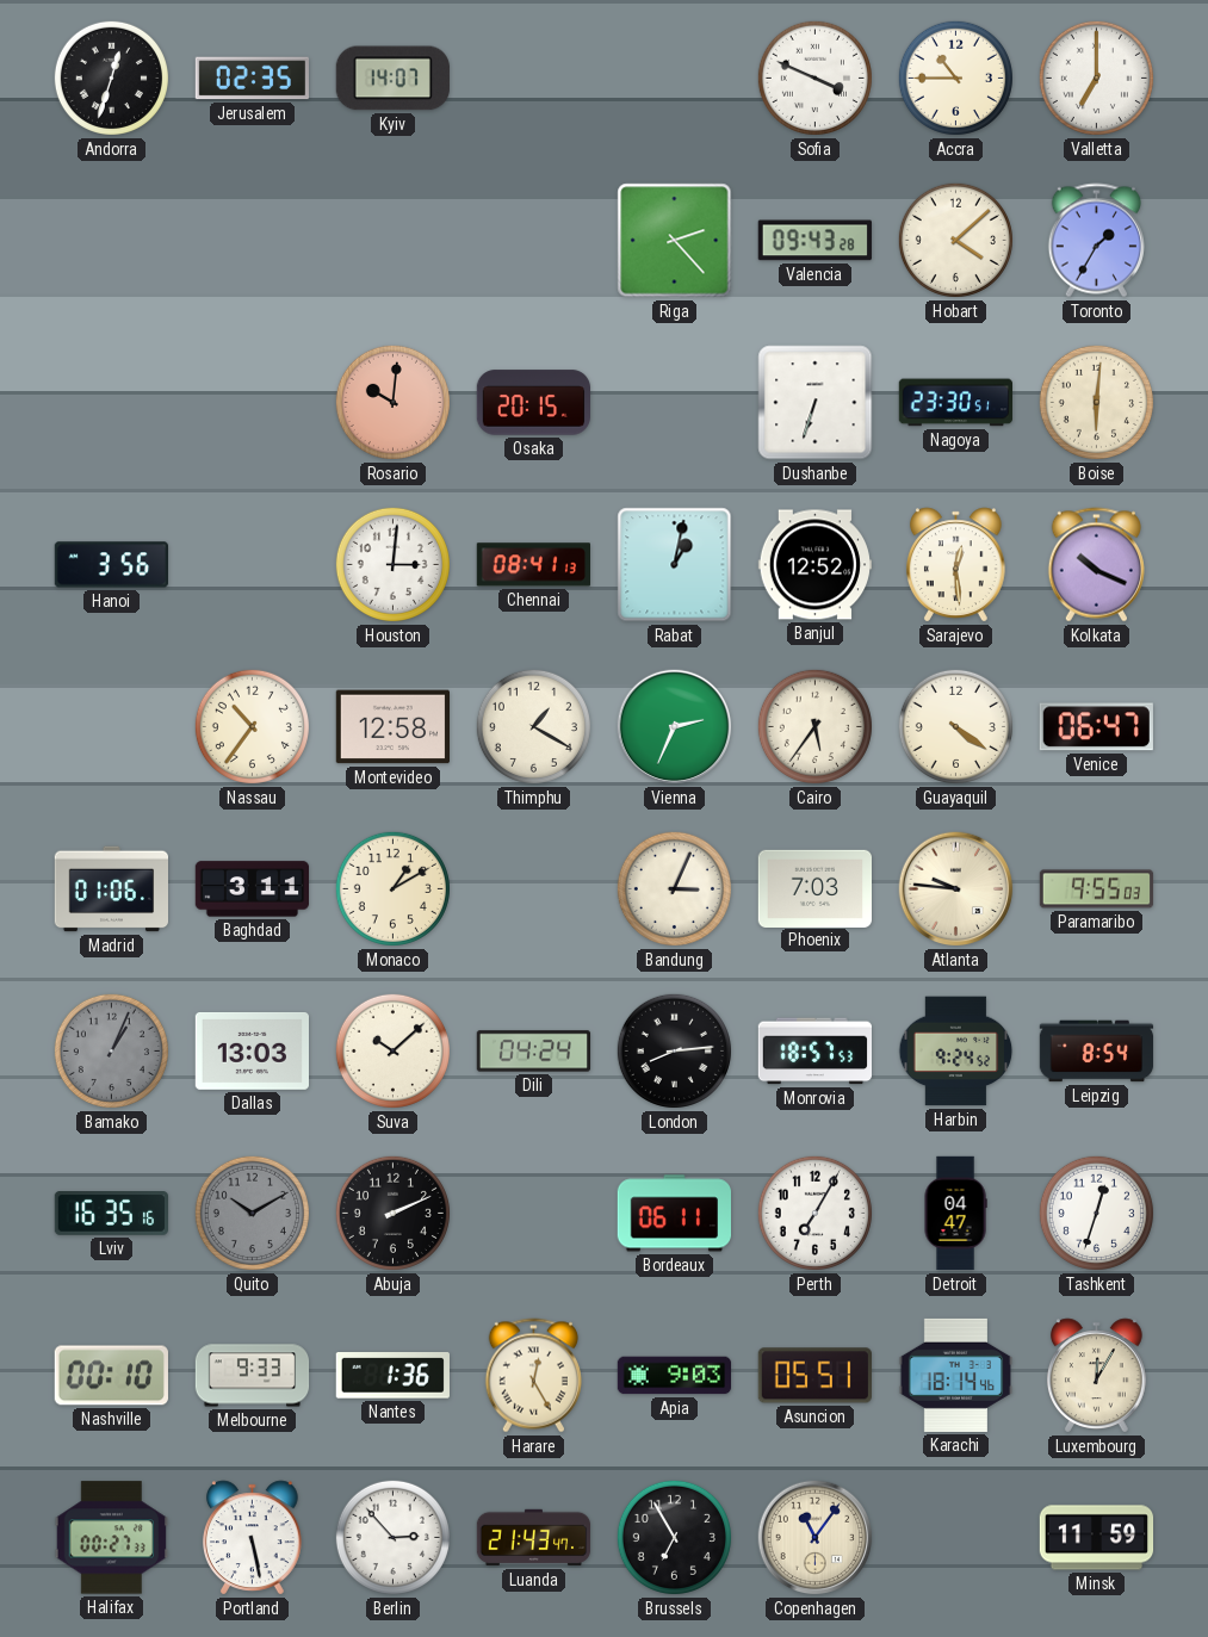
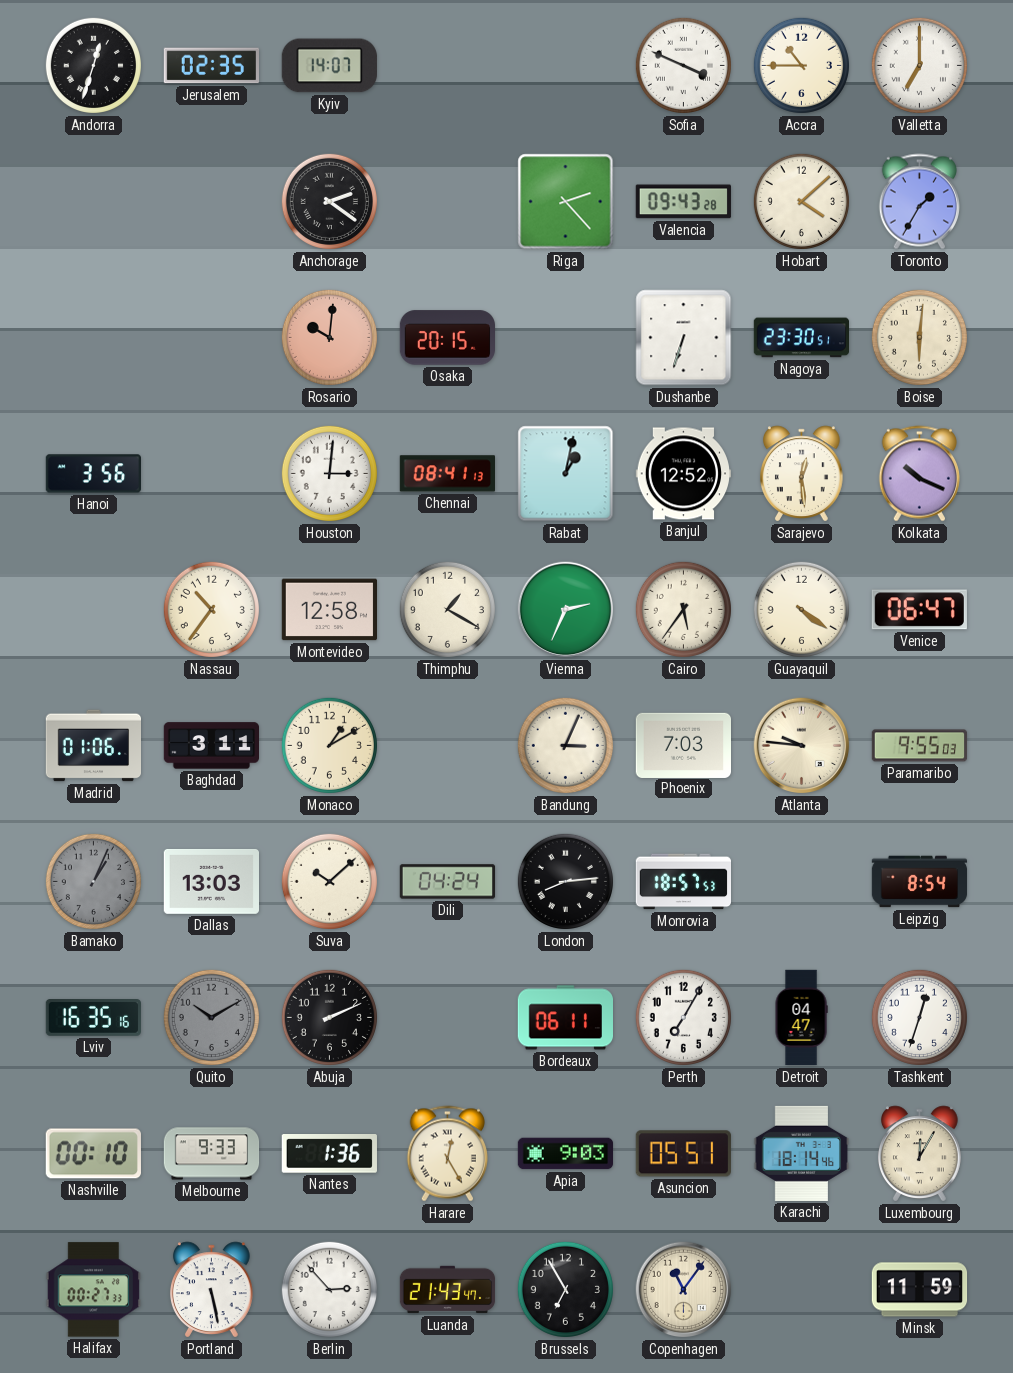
Anchorage: none -> 2:21 (329, 201)
Harbin: 9:24 -> none (956, 1052)
